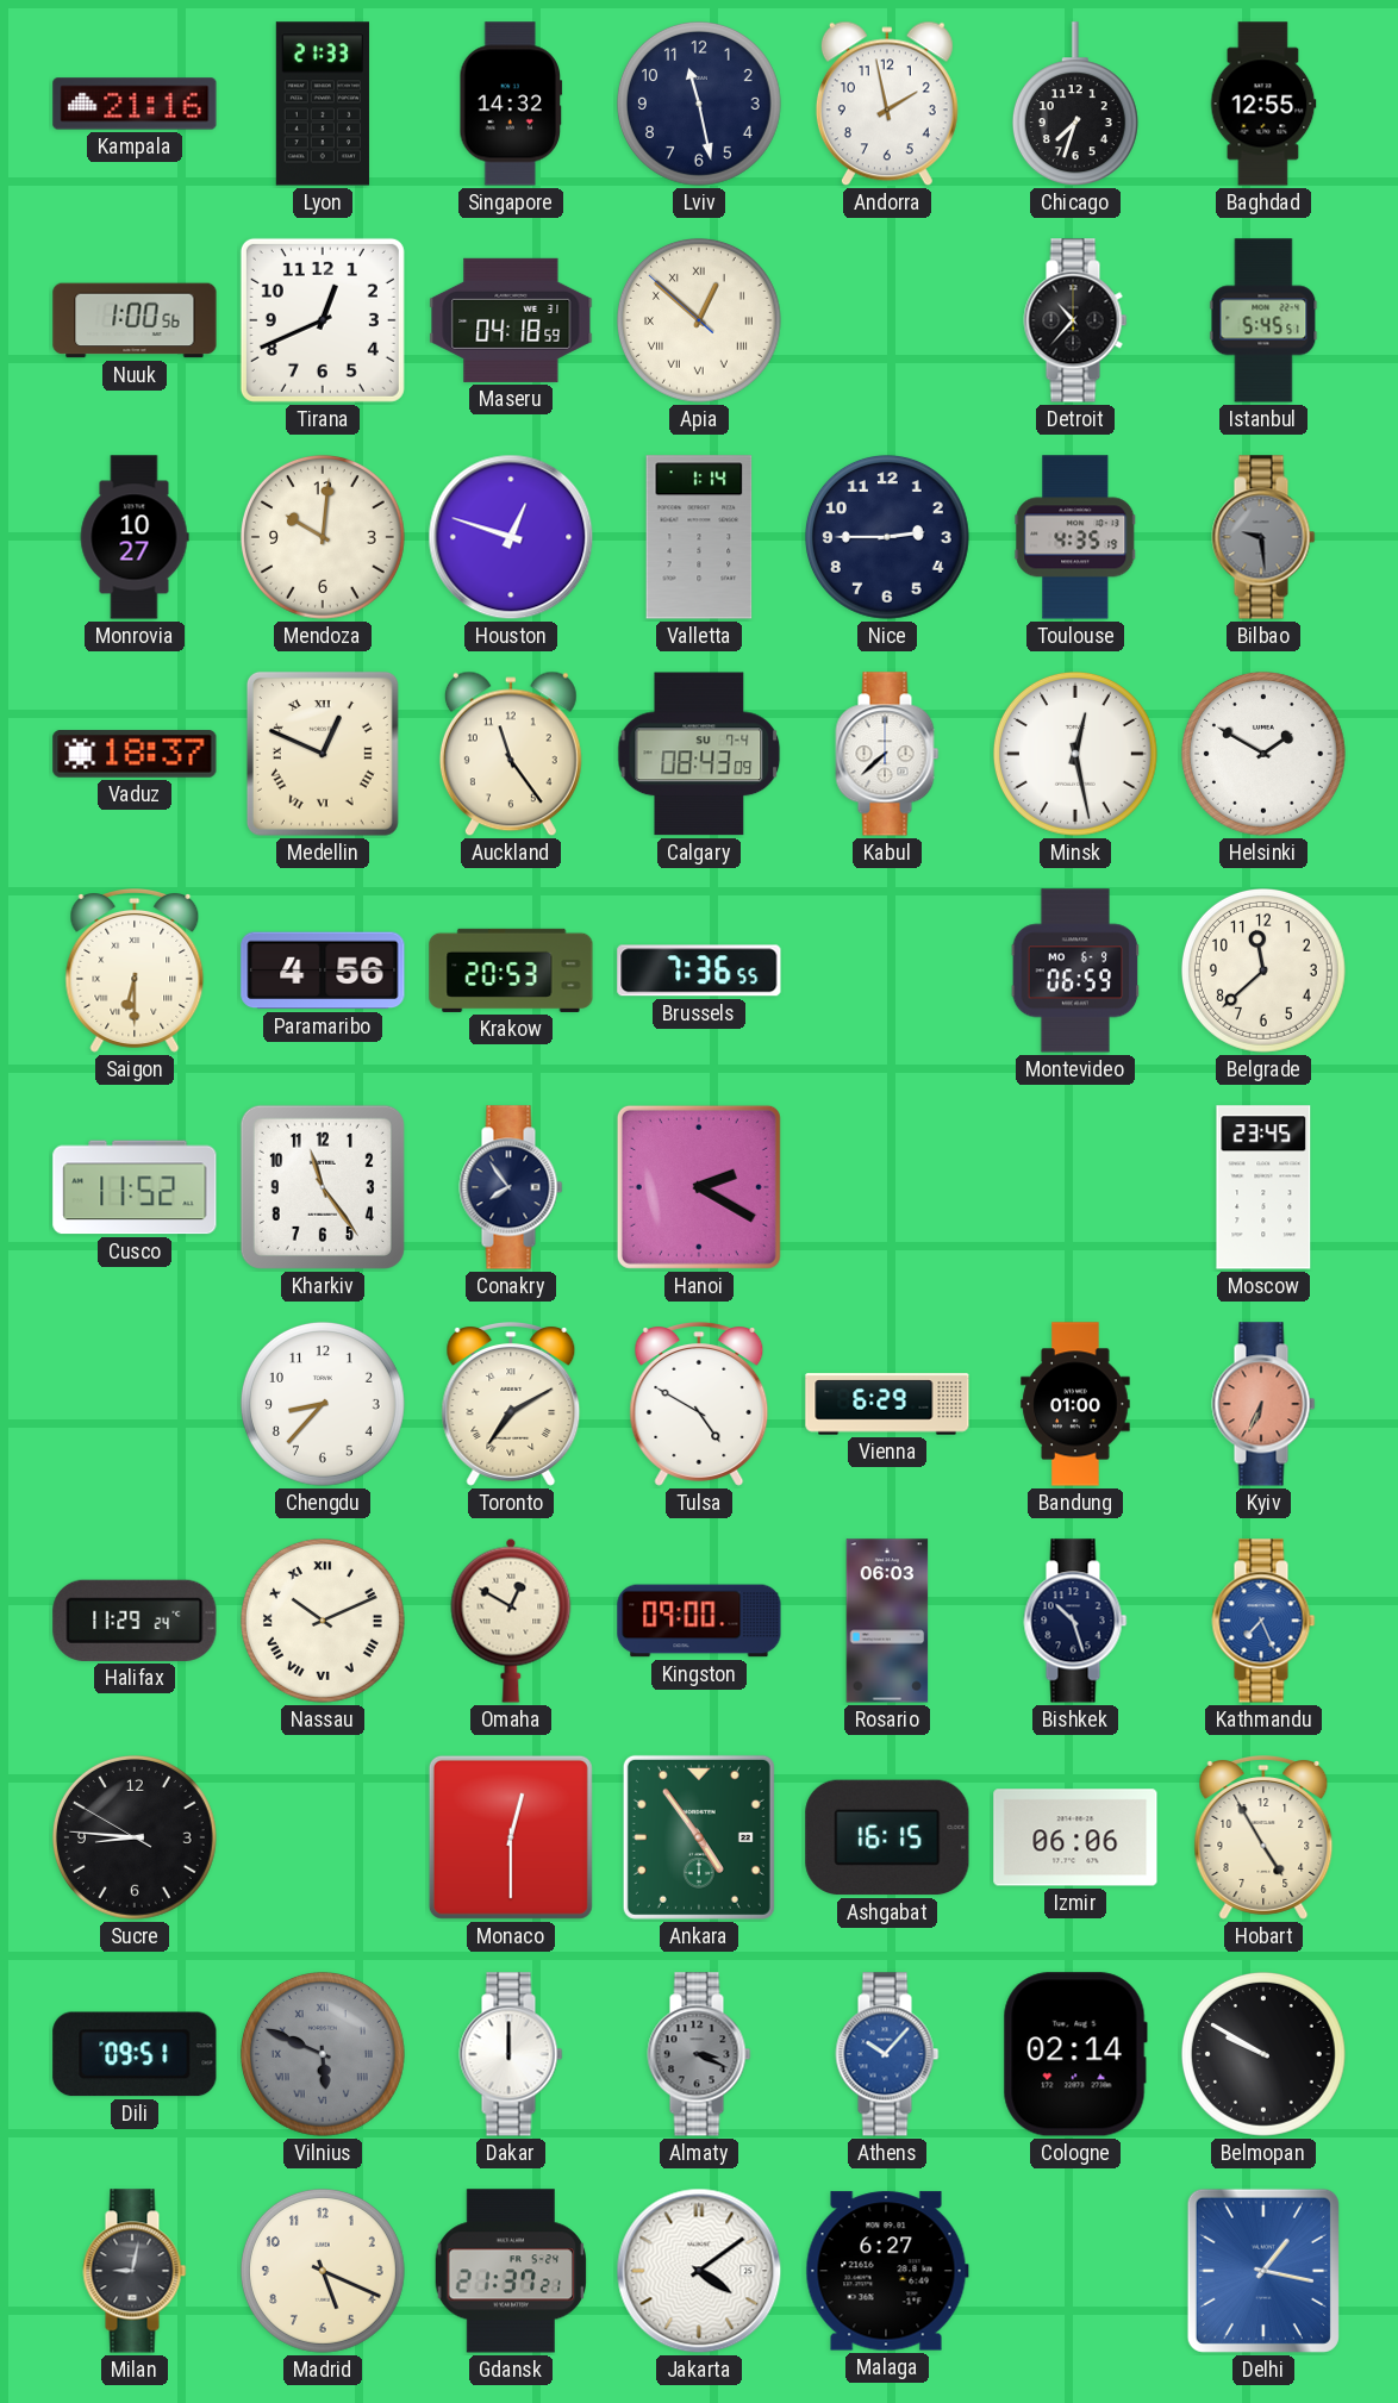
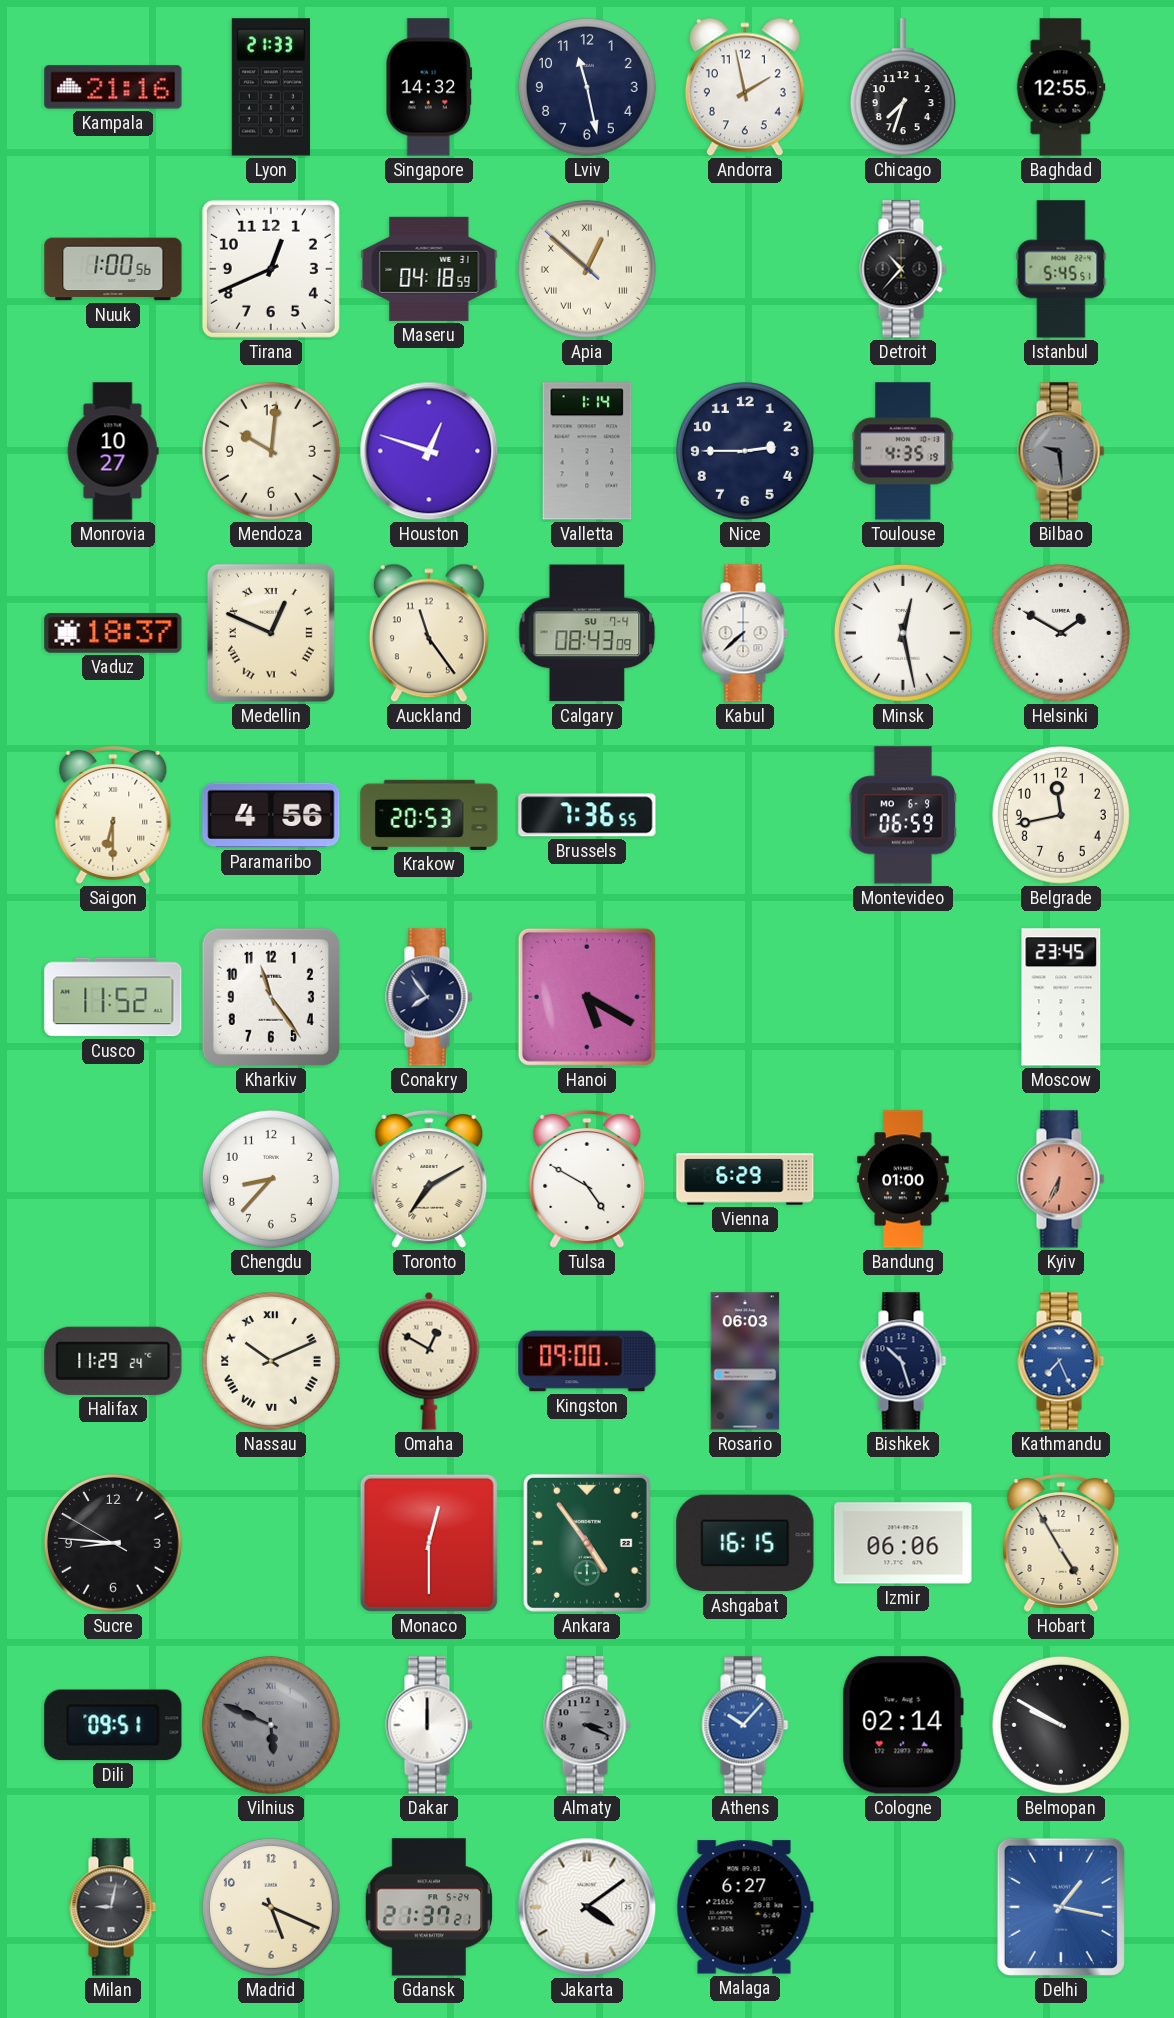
Belgrade: 11:38 -> 11:43 (1061, 815)
Hanoi: 2:20 -> 5:20 (587, 997)
